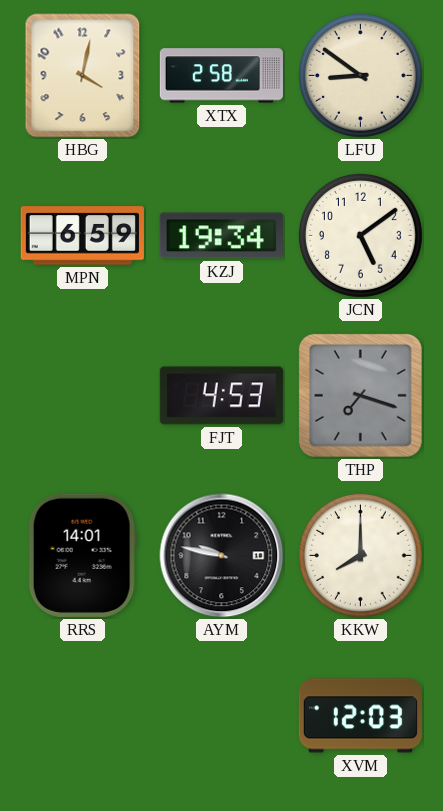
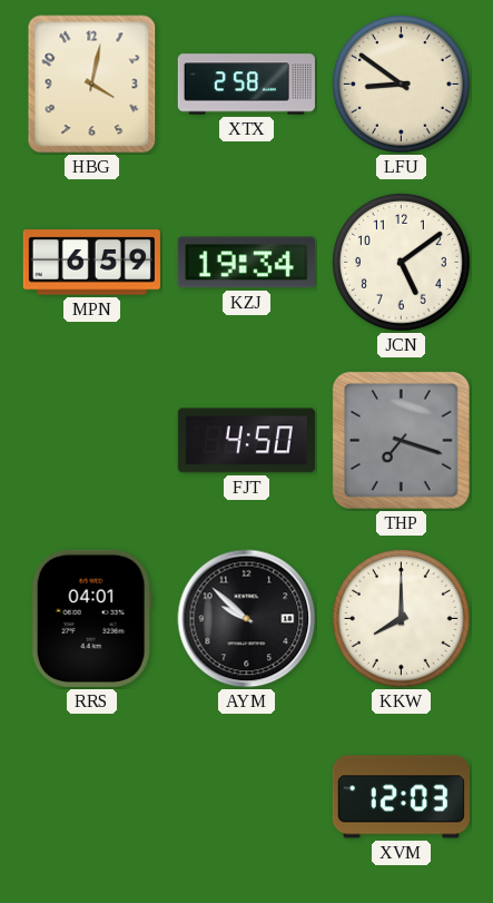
FJT: 4:53 -> 4:50 (246, 441)
RRS: 14:01 -> 04:01 (91, 618)
AYM: 9:47 -> 9:52 (247, 619)
